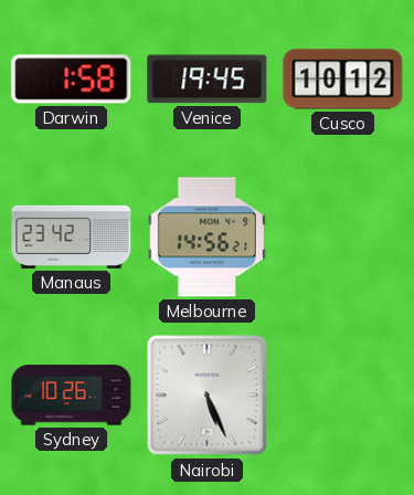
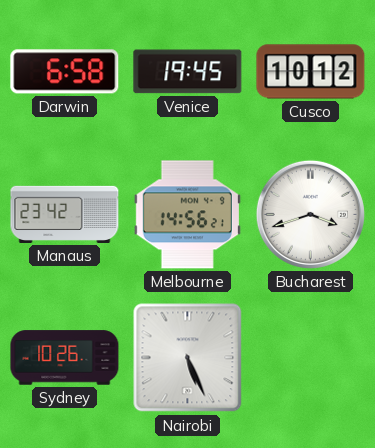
Darwin: 1:58 -> 6:58 (65, 72)
Bucharest: none -> 3:42 (310, 214)
